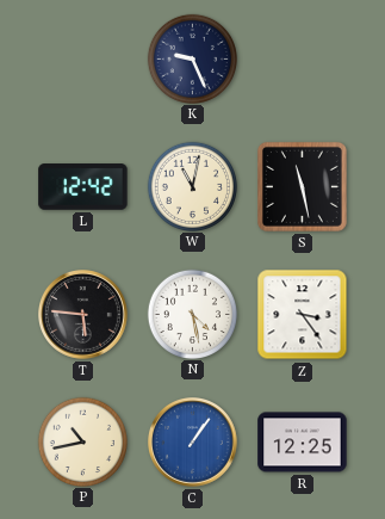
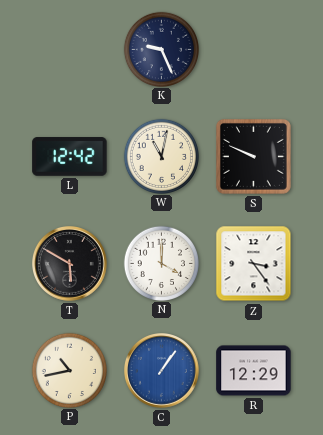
S: 11:28 -> 9:49 (253, 156)
T: 5:46 -> 5:50 (70, 264)
N: 4:28 -> 4:00 (161, 263)
R: 12:25 -> 12:29 (254, 371)
